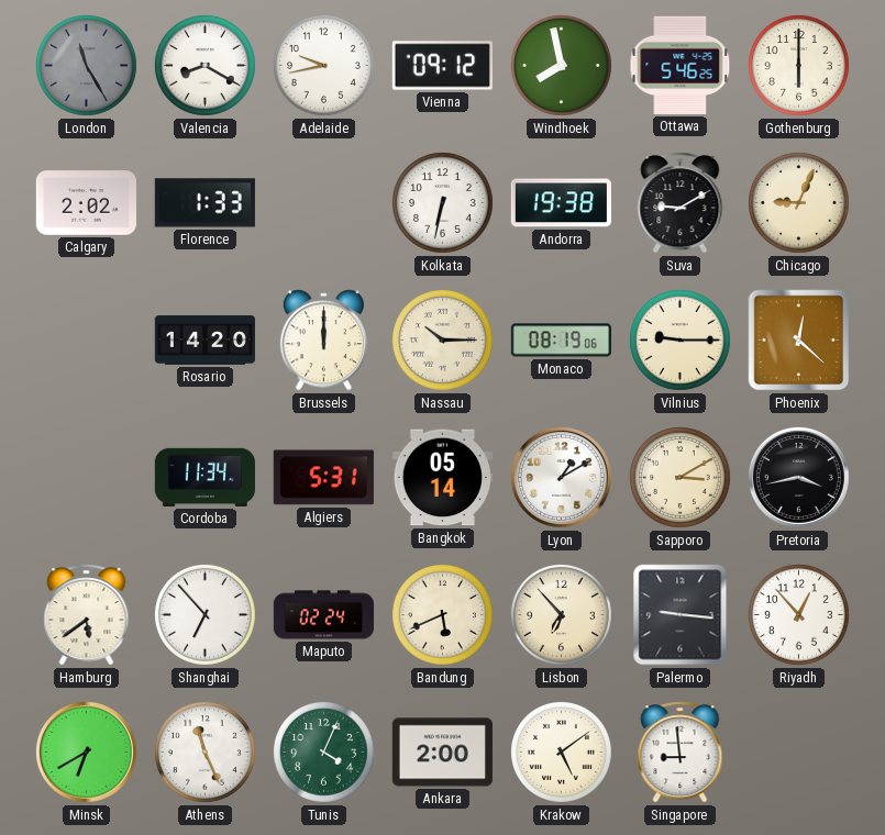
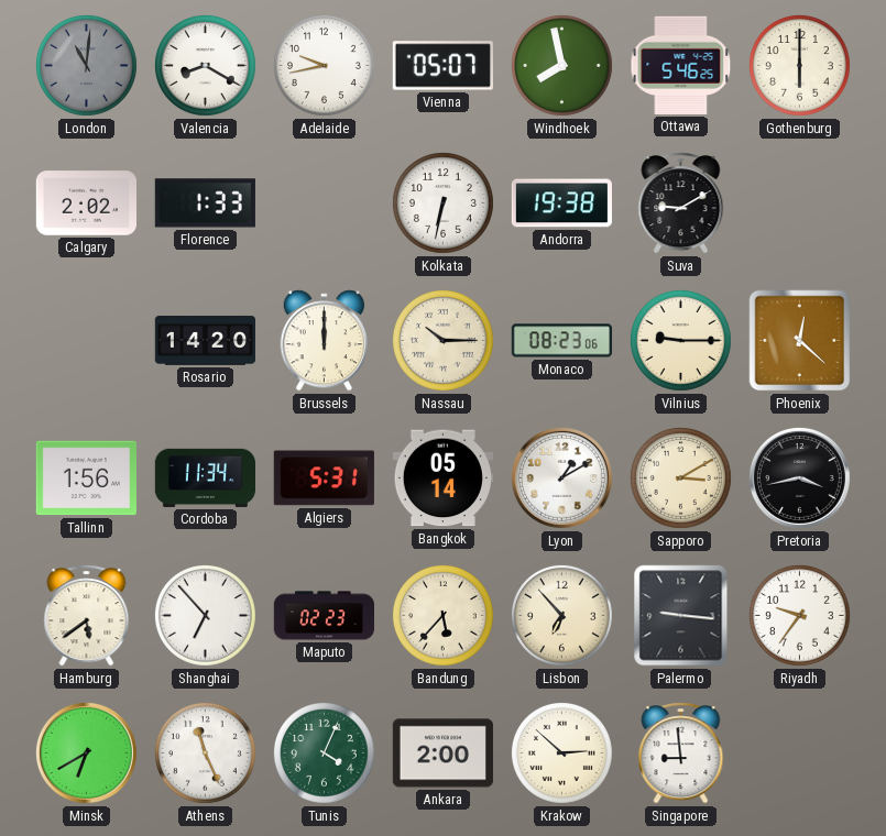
London: 11:25 -> 11:01 (86, 65)
Vienna: 09:12 -> 05:07 (442, 66)
Chicago: 9:04 -> none (798, 202)
Monaco: 08:19 -> 08:23 (561, 341)
Tallinn: none -> 1:56 (86, 479)
Maputo: 02:24 -> 02:23 (324, 616)
Bandung: 5:41 -> 5:37 (442, 615)
Riyadh: 12:53 -> 9:36 (799, 615)
Krakow: 5:09 -> 2:52 (561, 752)
